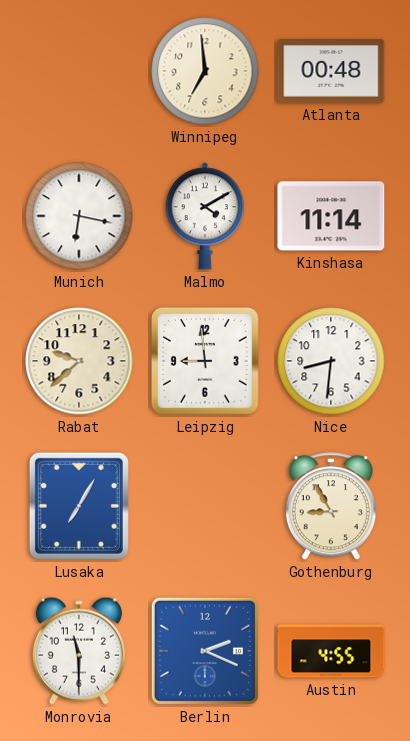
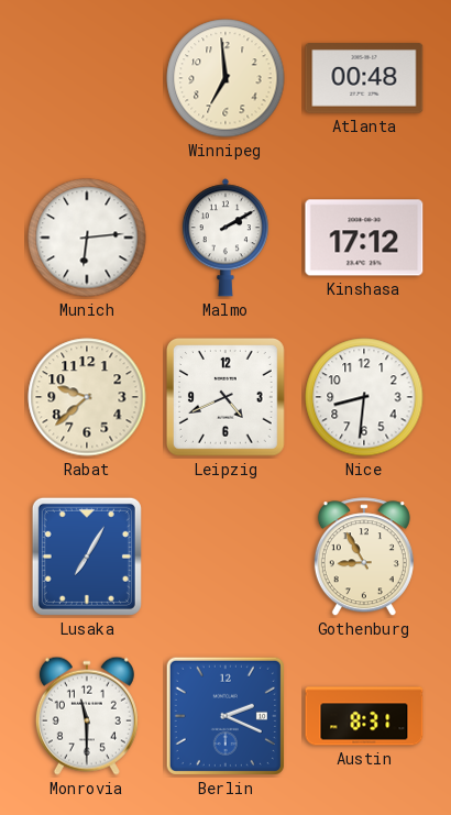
Munich: 6:17 -> 6:14 (87, 238)
Malmo: 4:10 -> 2:10 (226, 238)
Kinshasa: 11:14 -> 17:12 (364, 238)
Leipzig: 8:59 -> 4:41 (226, 397)
Austin: 4:55 -> 8:31 (364, 716)
